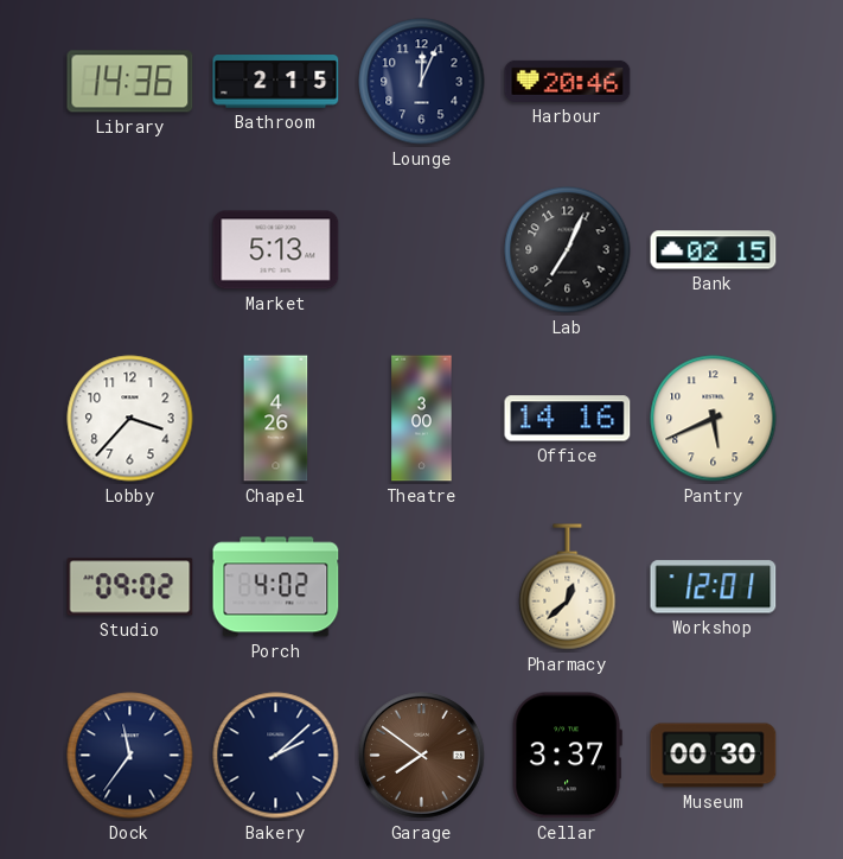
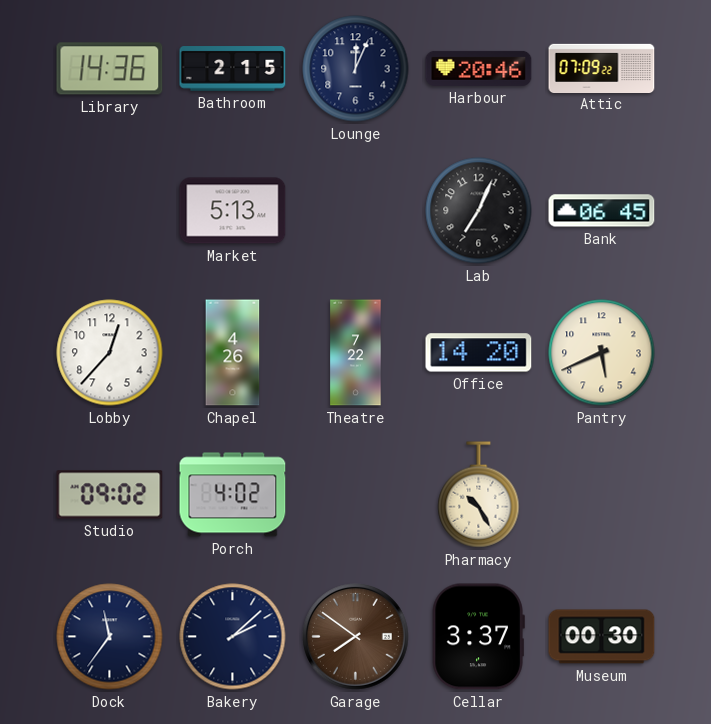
Attic: none -> 07:09 (602, 68)
Bank: 02:15 -> 06:45 (602, 211)
Lobby: 3:37 -> 12:37 (110, 353)
Theatre: 3:00 -> 7:22 (356, 353)
Office: 14:16 -> 14:20 (479, 353)
Pharmacy: 12:38 -> 10:25 (479, 495)
Workshop: 12:01 -> none (714, 587)
